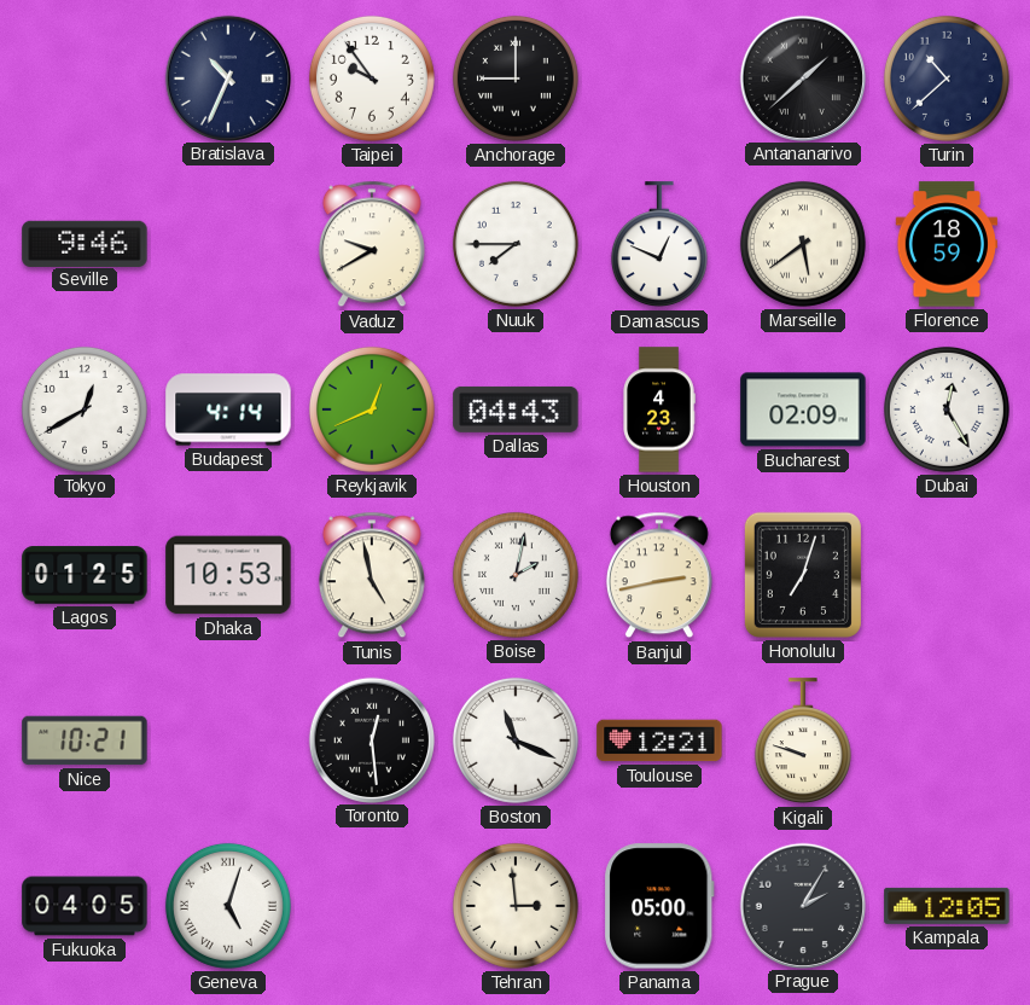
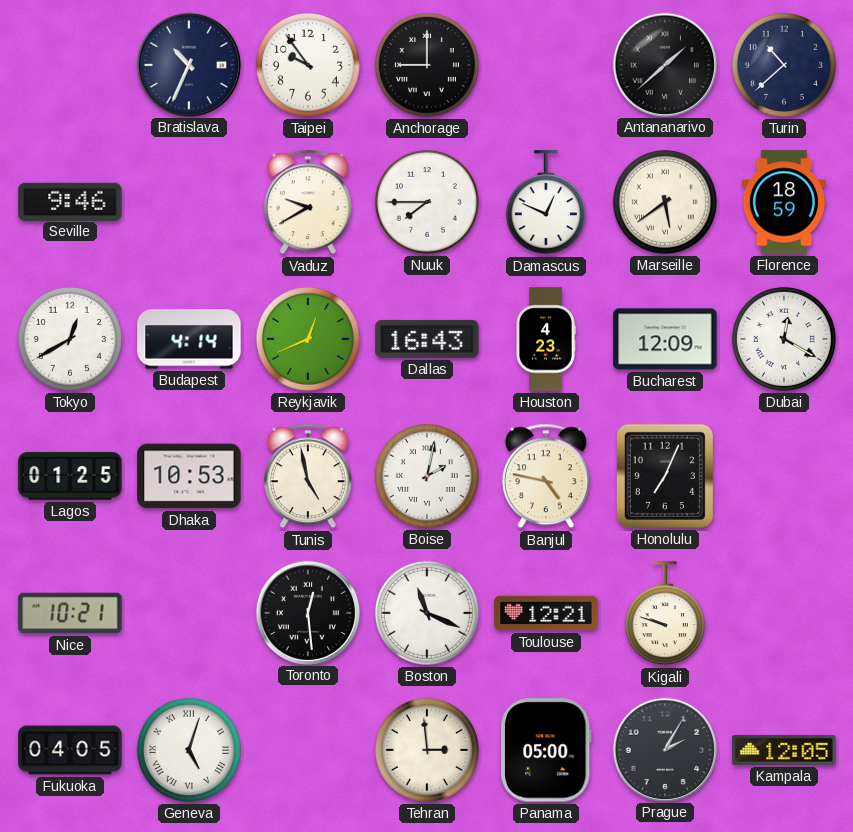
Dallas: 04:43 -> 16:43 (427, 339)
Bucharest: 02:09 -> 12:09 (665, 339)
Dubai: 12:25 -> 12:20 (784, 339)
Banjul: 2:43 -> 4:47 (546, 476)
Honolulu: 7:03 -> 7:04 (665, 476)
